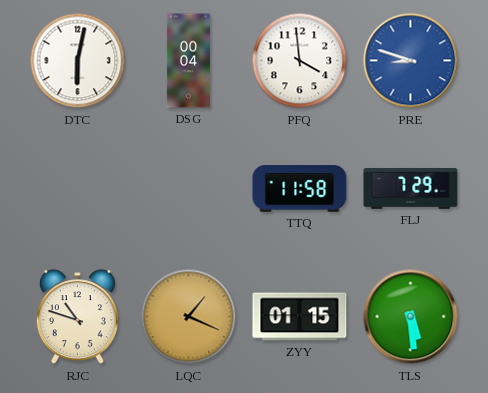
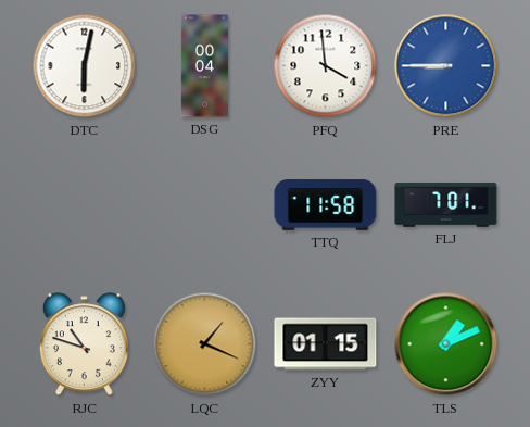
PRE: 8:48 -> 8:45 (446, 66)
FLJ: 7:29 -> 7:01 (446, 204)
TLS: 5:29 -> 1:11 (446, 344)
